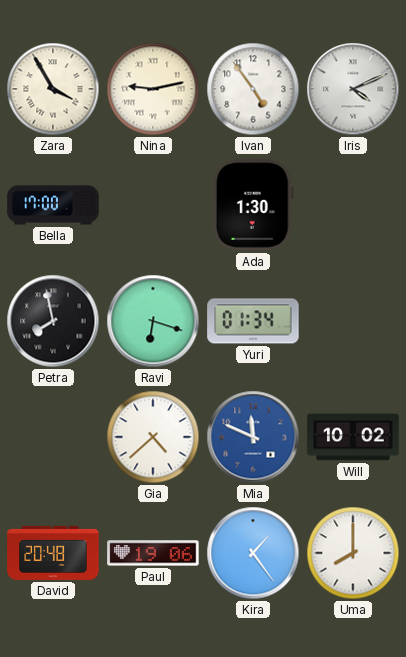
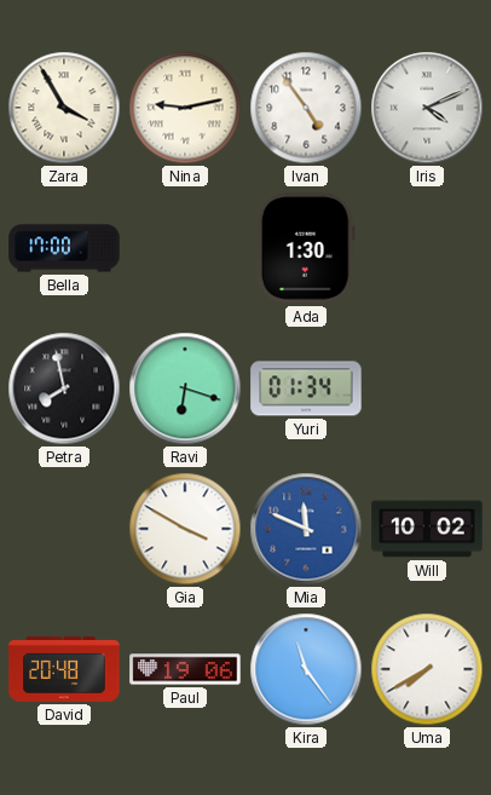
Gia: 4:38 -> 3:50 (185, 529)
Kira: 1:24 -> 11:24 (306, 669)
Uma: 8:00 -> 7:40 (427, 669)
